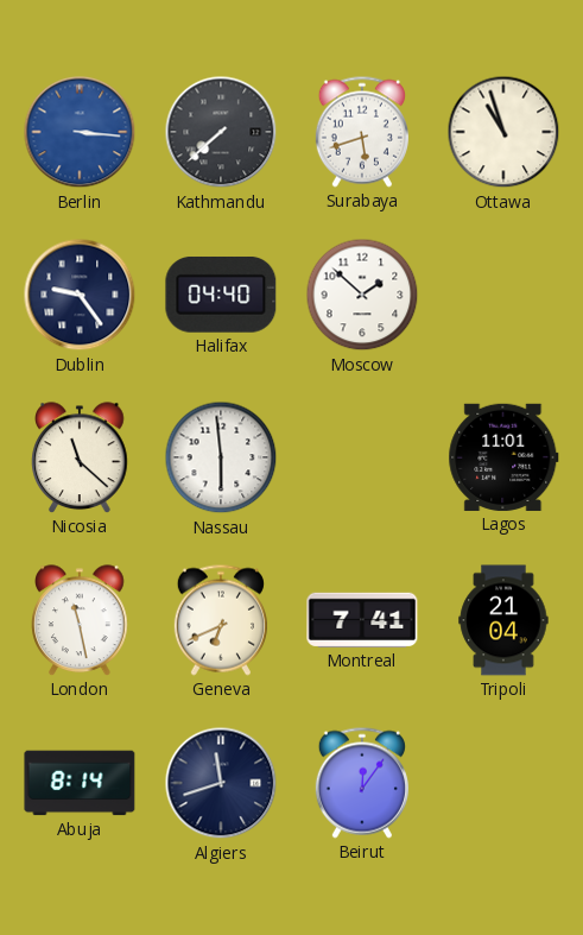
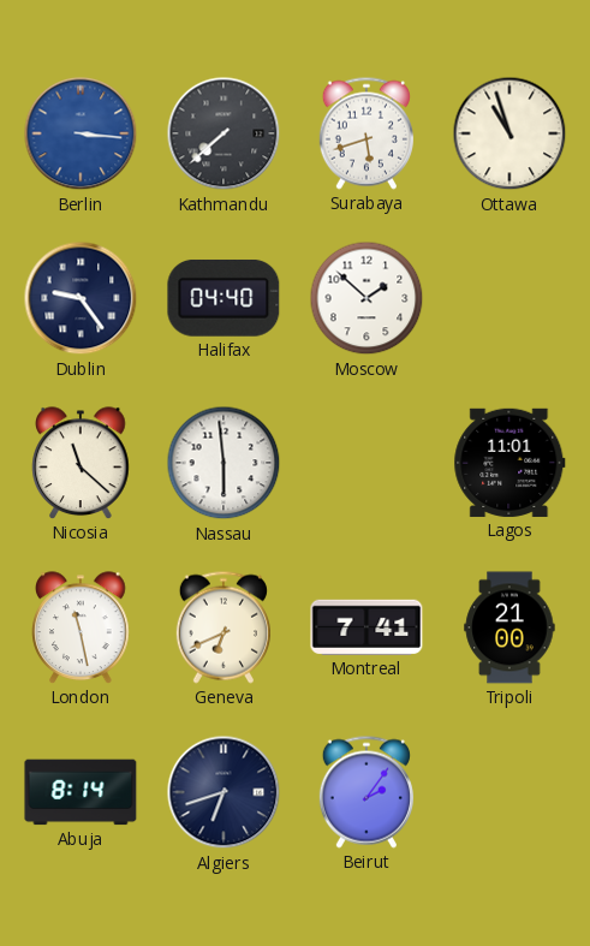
Tripoli: 21:04 -> 21:00 (509, 627)
Algiers: 11:42 -> 6:42 (224, 792)
Beirut: 12:06 -> 2:06 (366, 792)
